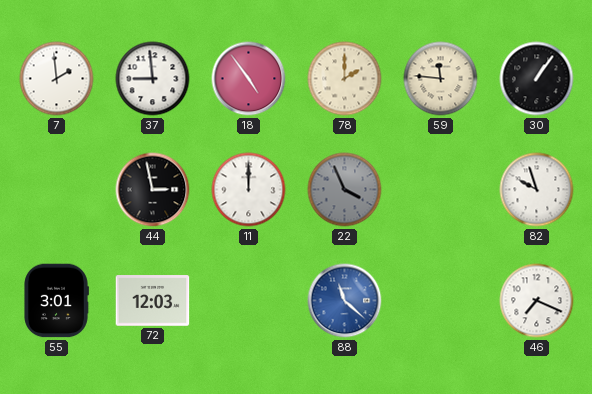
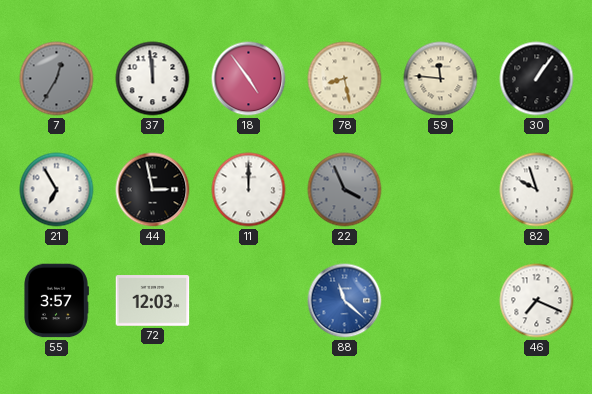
7: 1:59 -> 12:35 (57, 79)
7 dial: white -> grey (57, 79)
37: 8:59 -> 11:59 (153, 79)
78: 2:00 -> 8:28 (345, 79)
21: none -> 6:55 (57, 190)
55: 3:01 -> 3:57 (56, 301)
